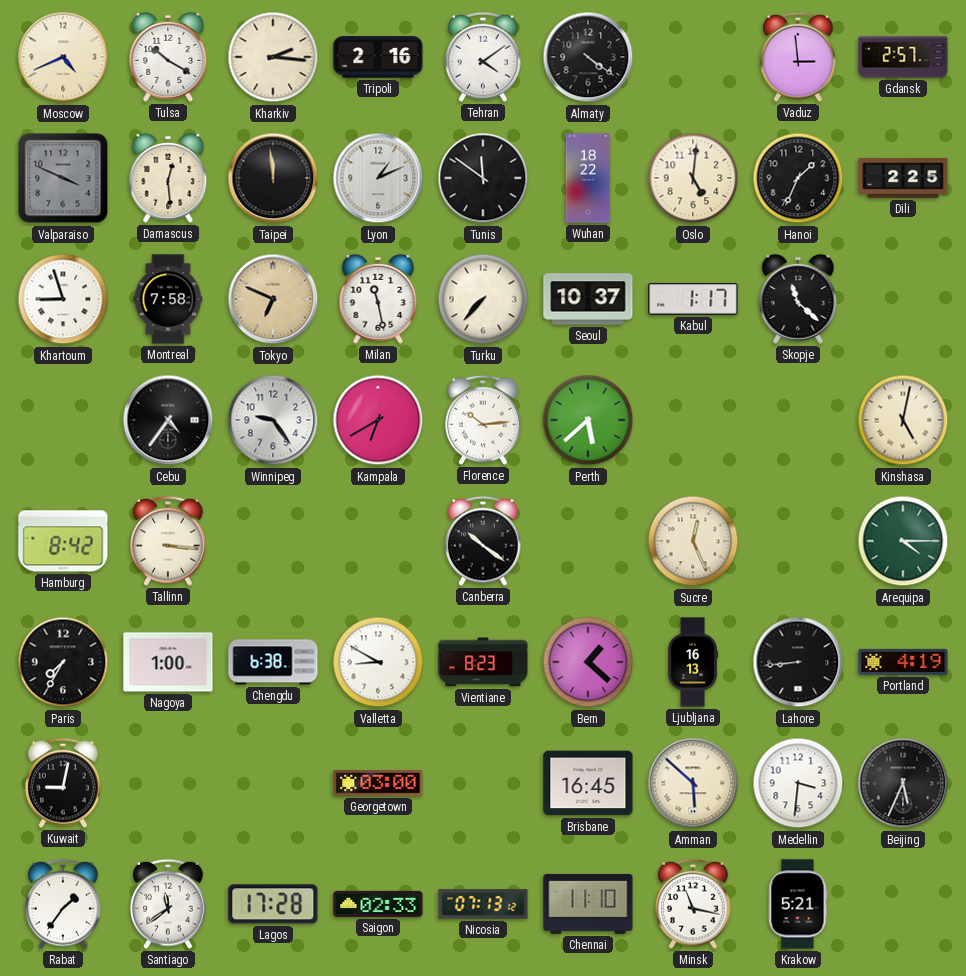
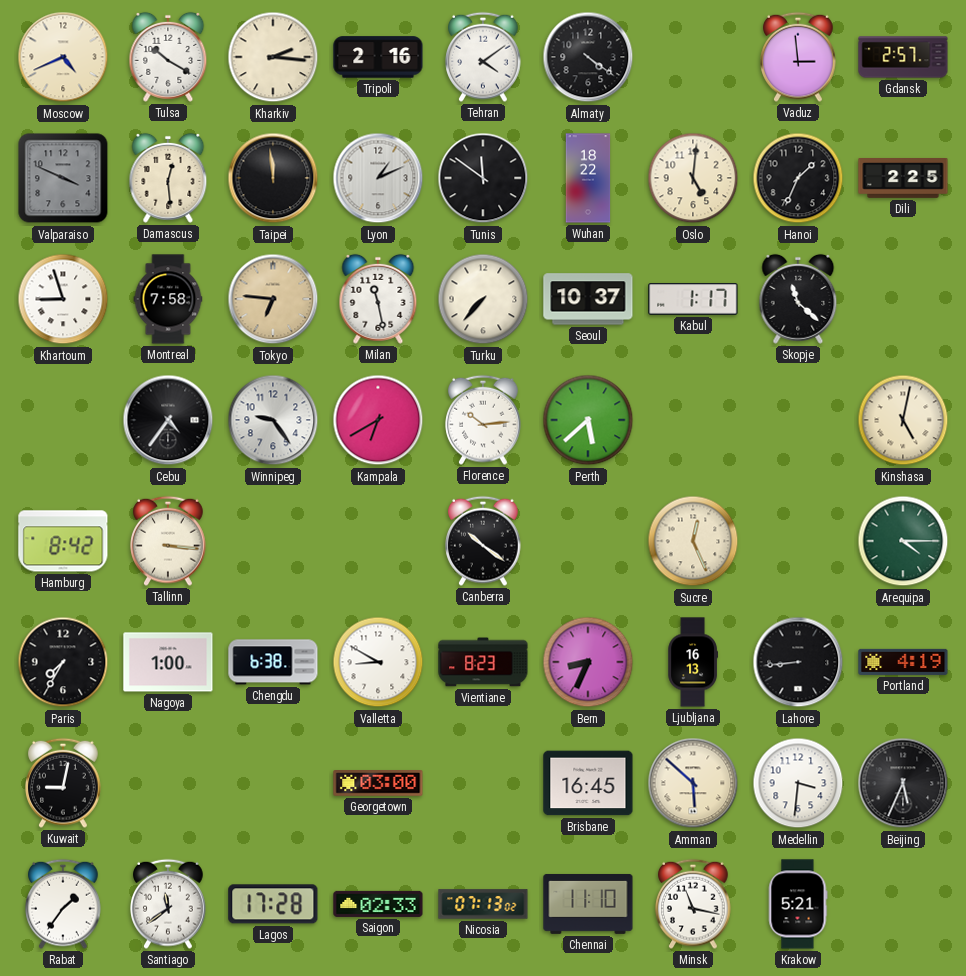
Tokyo: 6:49 -> 6:46 (273, 299)
Bern: 1:22 -> 8:34 (588, 662)
Nicosia: 07:13:12 -> 07:13:02 (483, 904)
